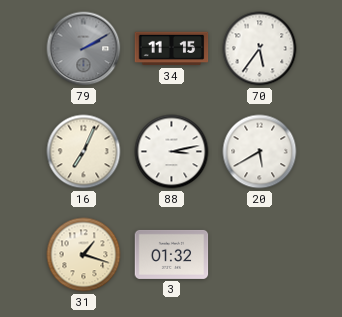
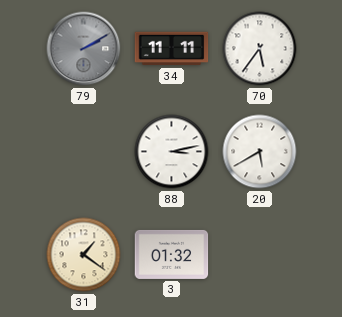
34: 11:15 -> 11:11 (172, 49)
16: 7:04 -> none (84, 152)
31: 1:18 -> 1:21 (84, 255)
